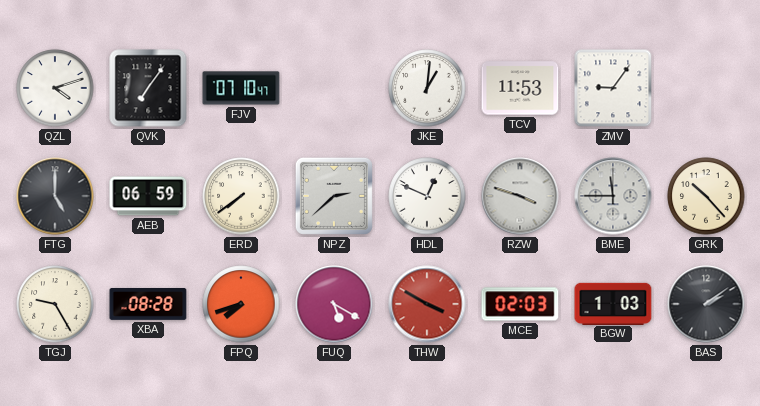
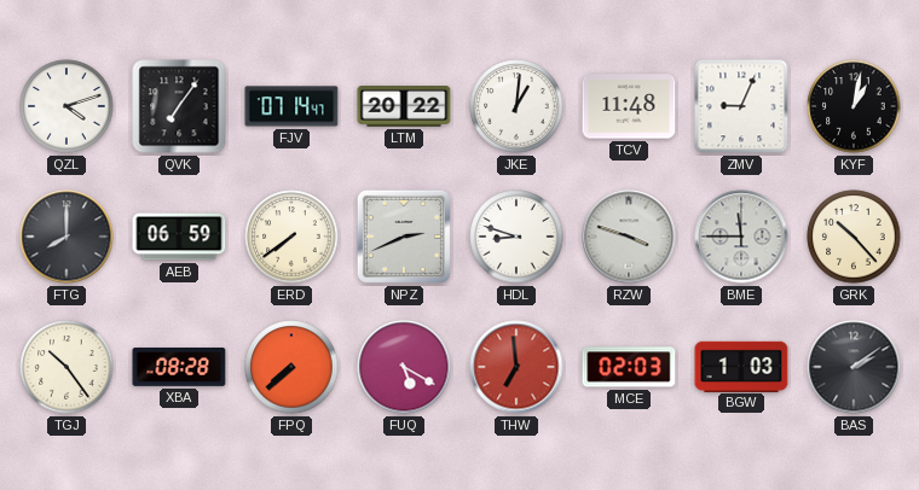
FJV: 07:10 -> 07:14 (291, 106)
LTM: none -> 20:22 (404, 107)
TCV: 11:53 -> 11:48 (629, 106)
ZMV: 9:06 -> 9:04 (741, 106)
KYF: none -> 1:02 (854, 106)
FTG: 5:00 -> 8:00 (67, 237)
NPZ: 2:38 -> 2:41 (404, 237)
HDL: 12:49 -> 8:48 (516, 237)
TGJ: 9:25 -> 10:24 (67, 367)
FPQ: 7:42 -> 7:38 (291, 367)
THW: 3:50 -> 6:59 (516, 367)
